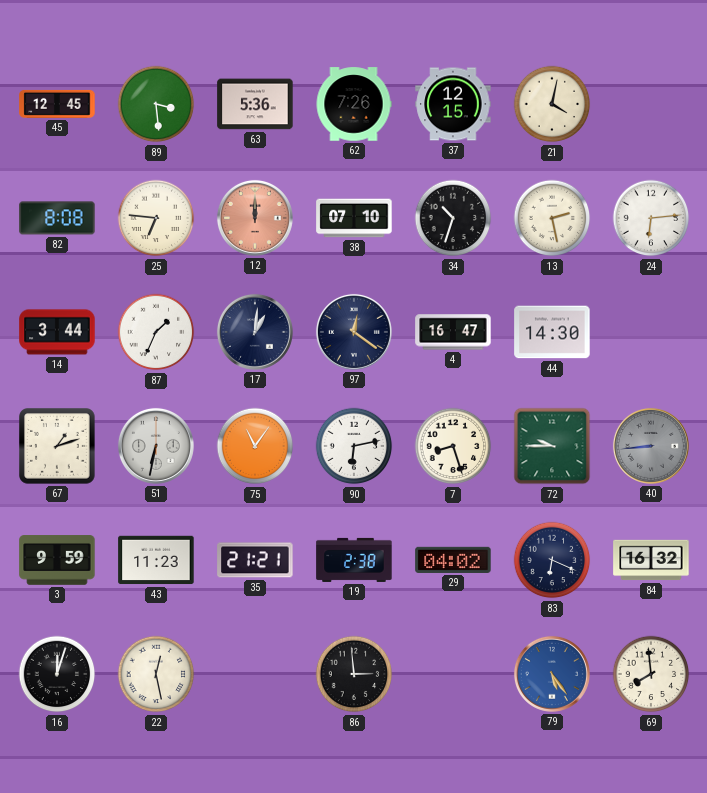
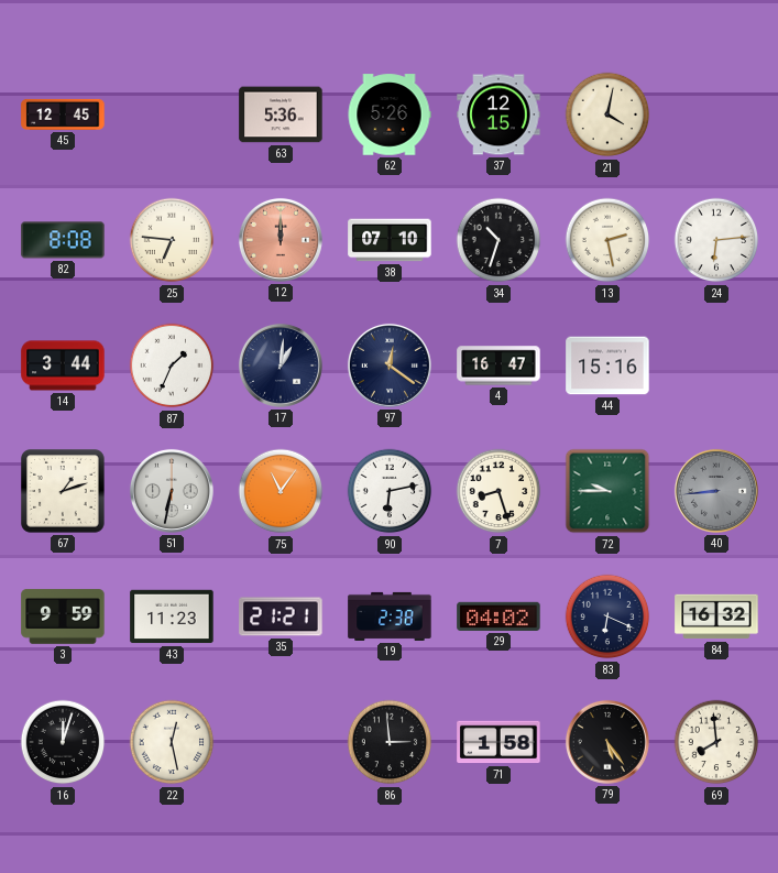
89: 3:29 -> none (156, 104)
62: 7:26 -> 5:26 (390, 114)
44: 14:30 -> 15:16 (607, 365)
71: none -> 1:58 (498, 742)
79 dial: blue -> black (607, 742)
